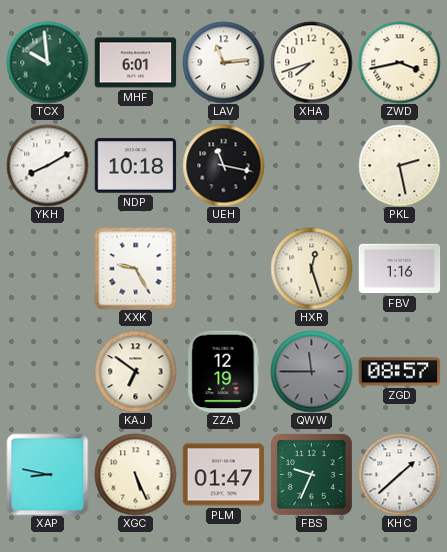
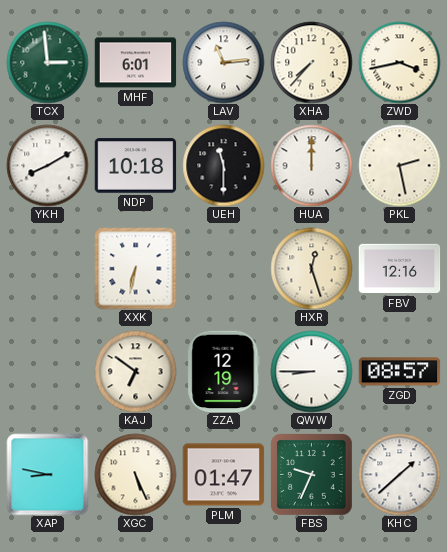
TCX: 9:59 -> 2:59 (47, 62)
XHA: 7:42 -> 7:37 (311, 62)
UEH: 11:17 -> 11:30 (223, 165)
HUA: none -> 12:00 (311, 165)
XXK: 9:25 -> 6:32 (135, 268)
FBV: 1:16 -> 12:16 (399, 269)
QWW: 11:45 -> 8:45 (311, 371)
QWW dial: grey -> white (311, 371)
